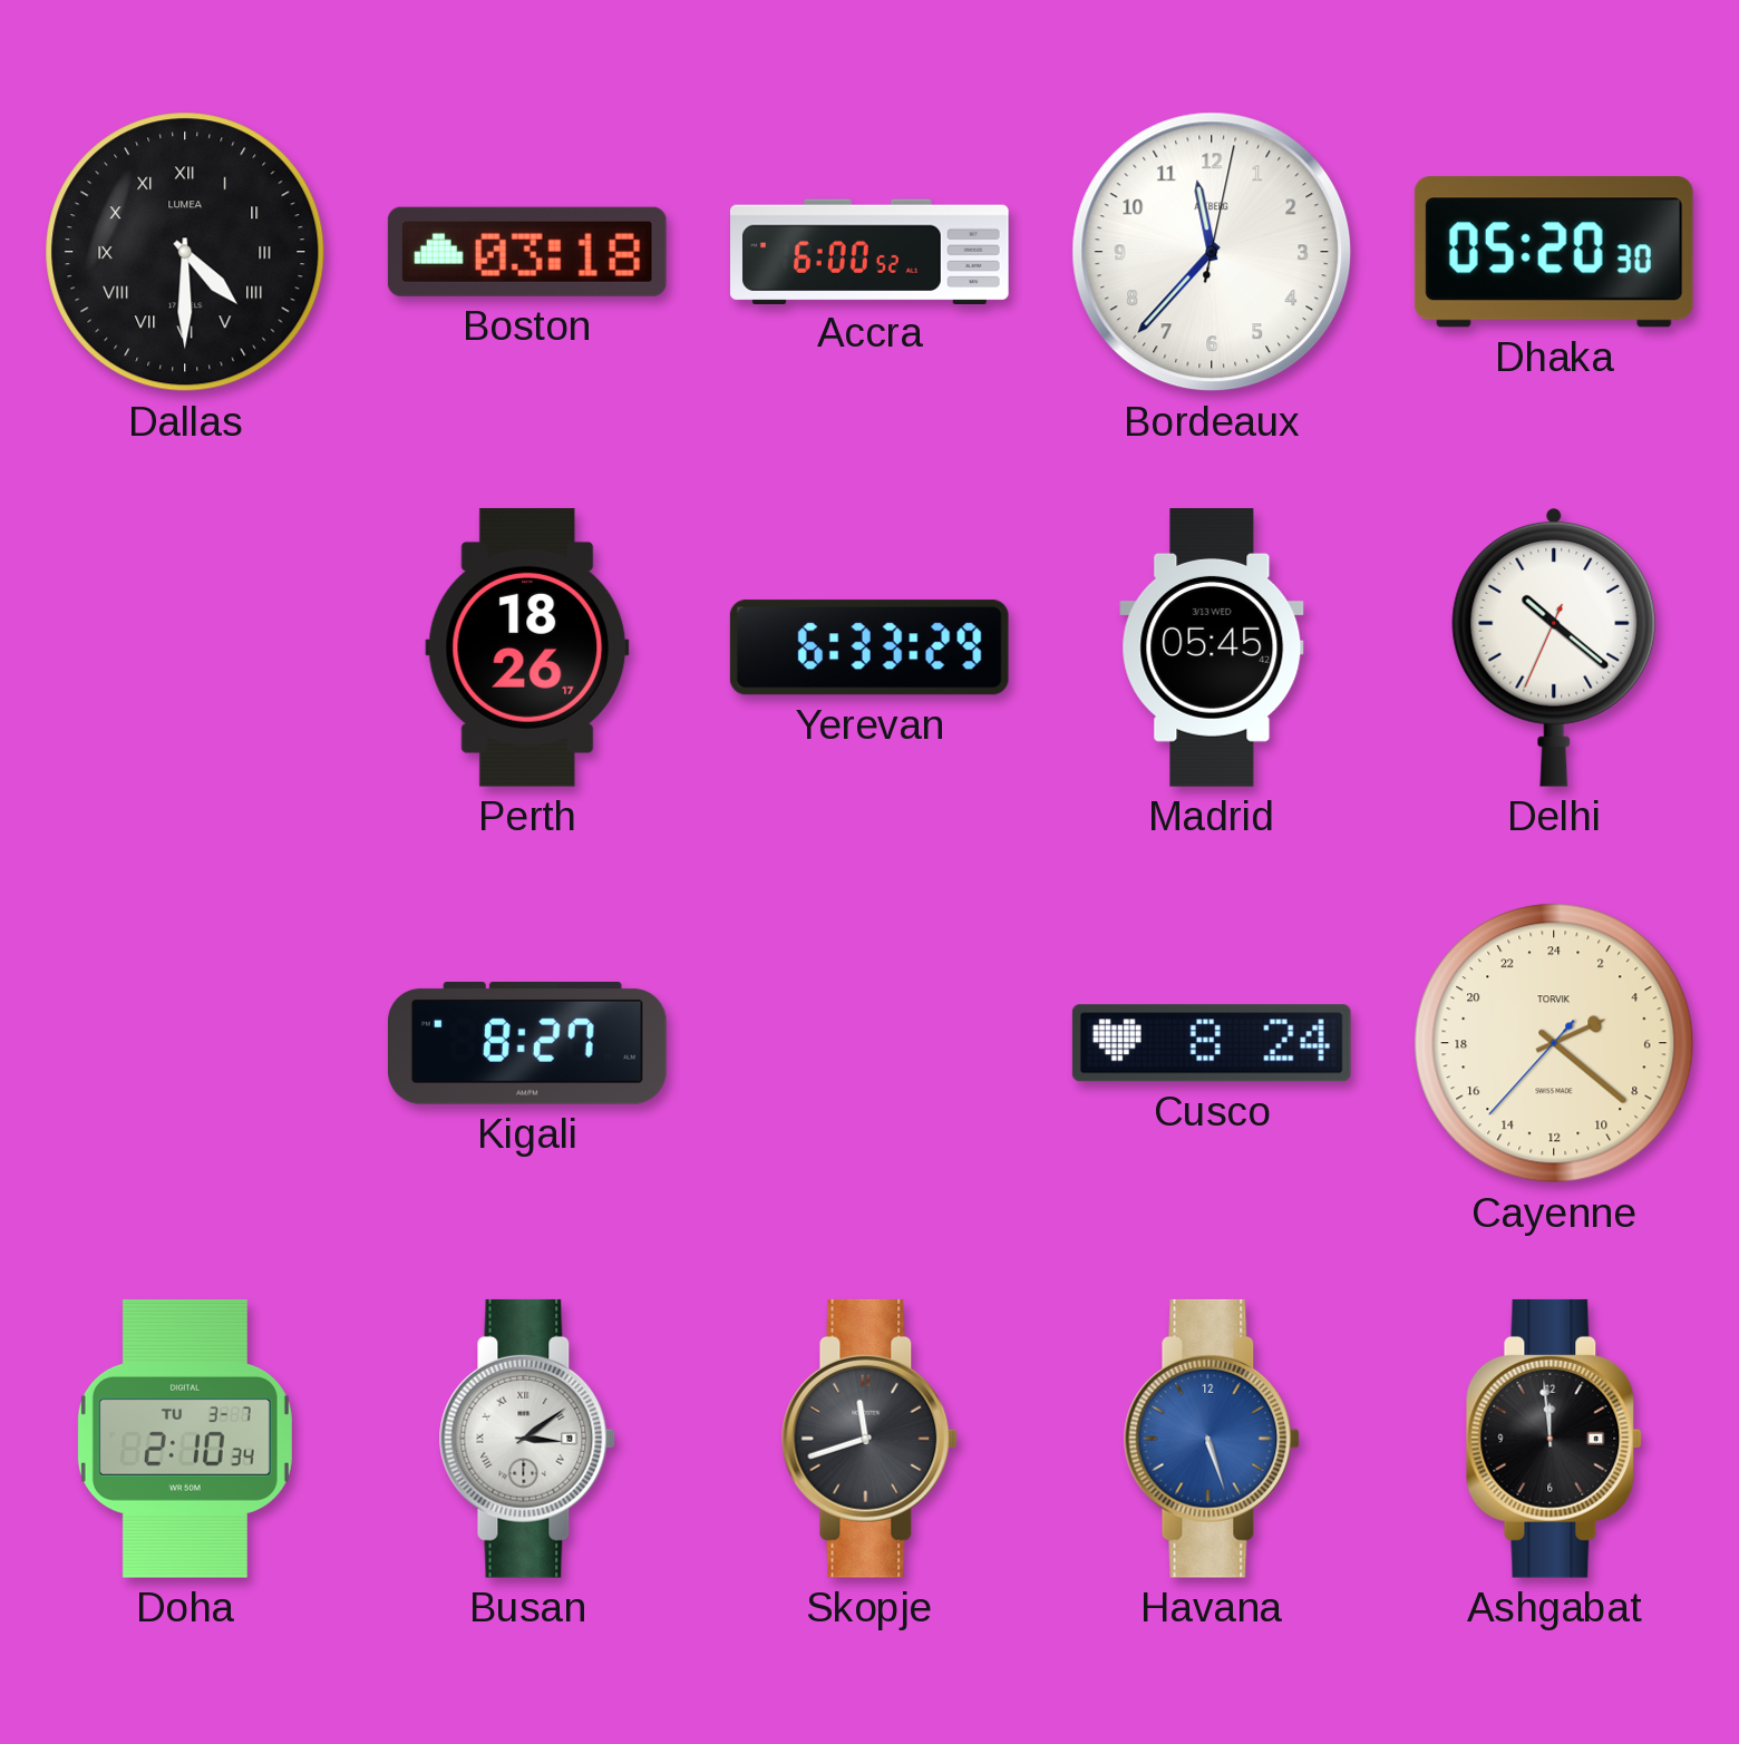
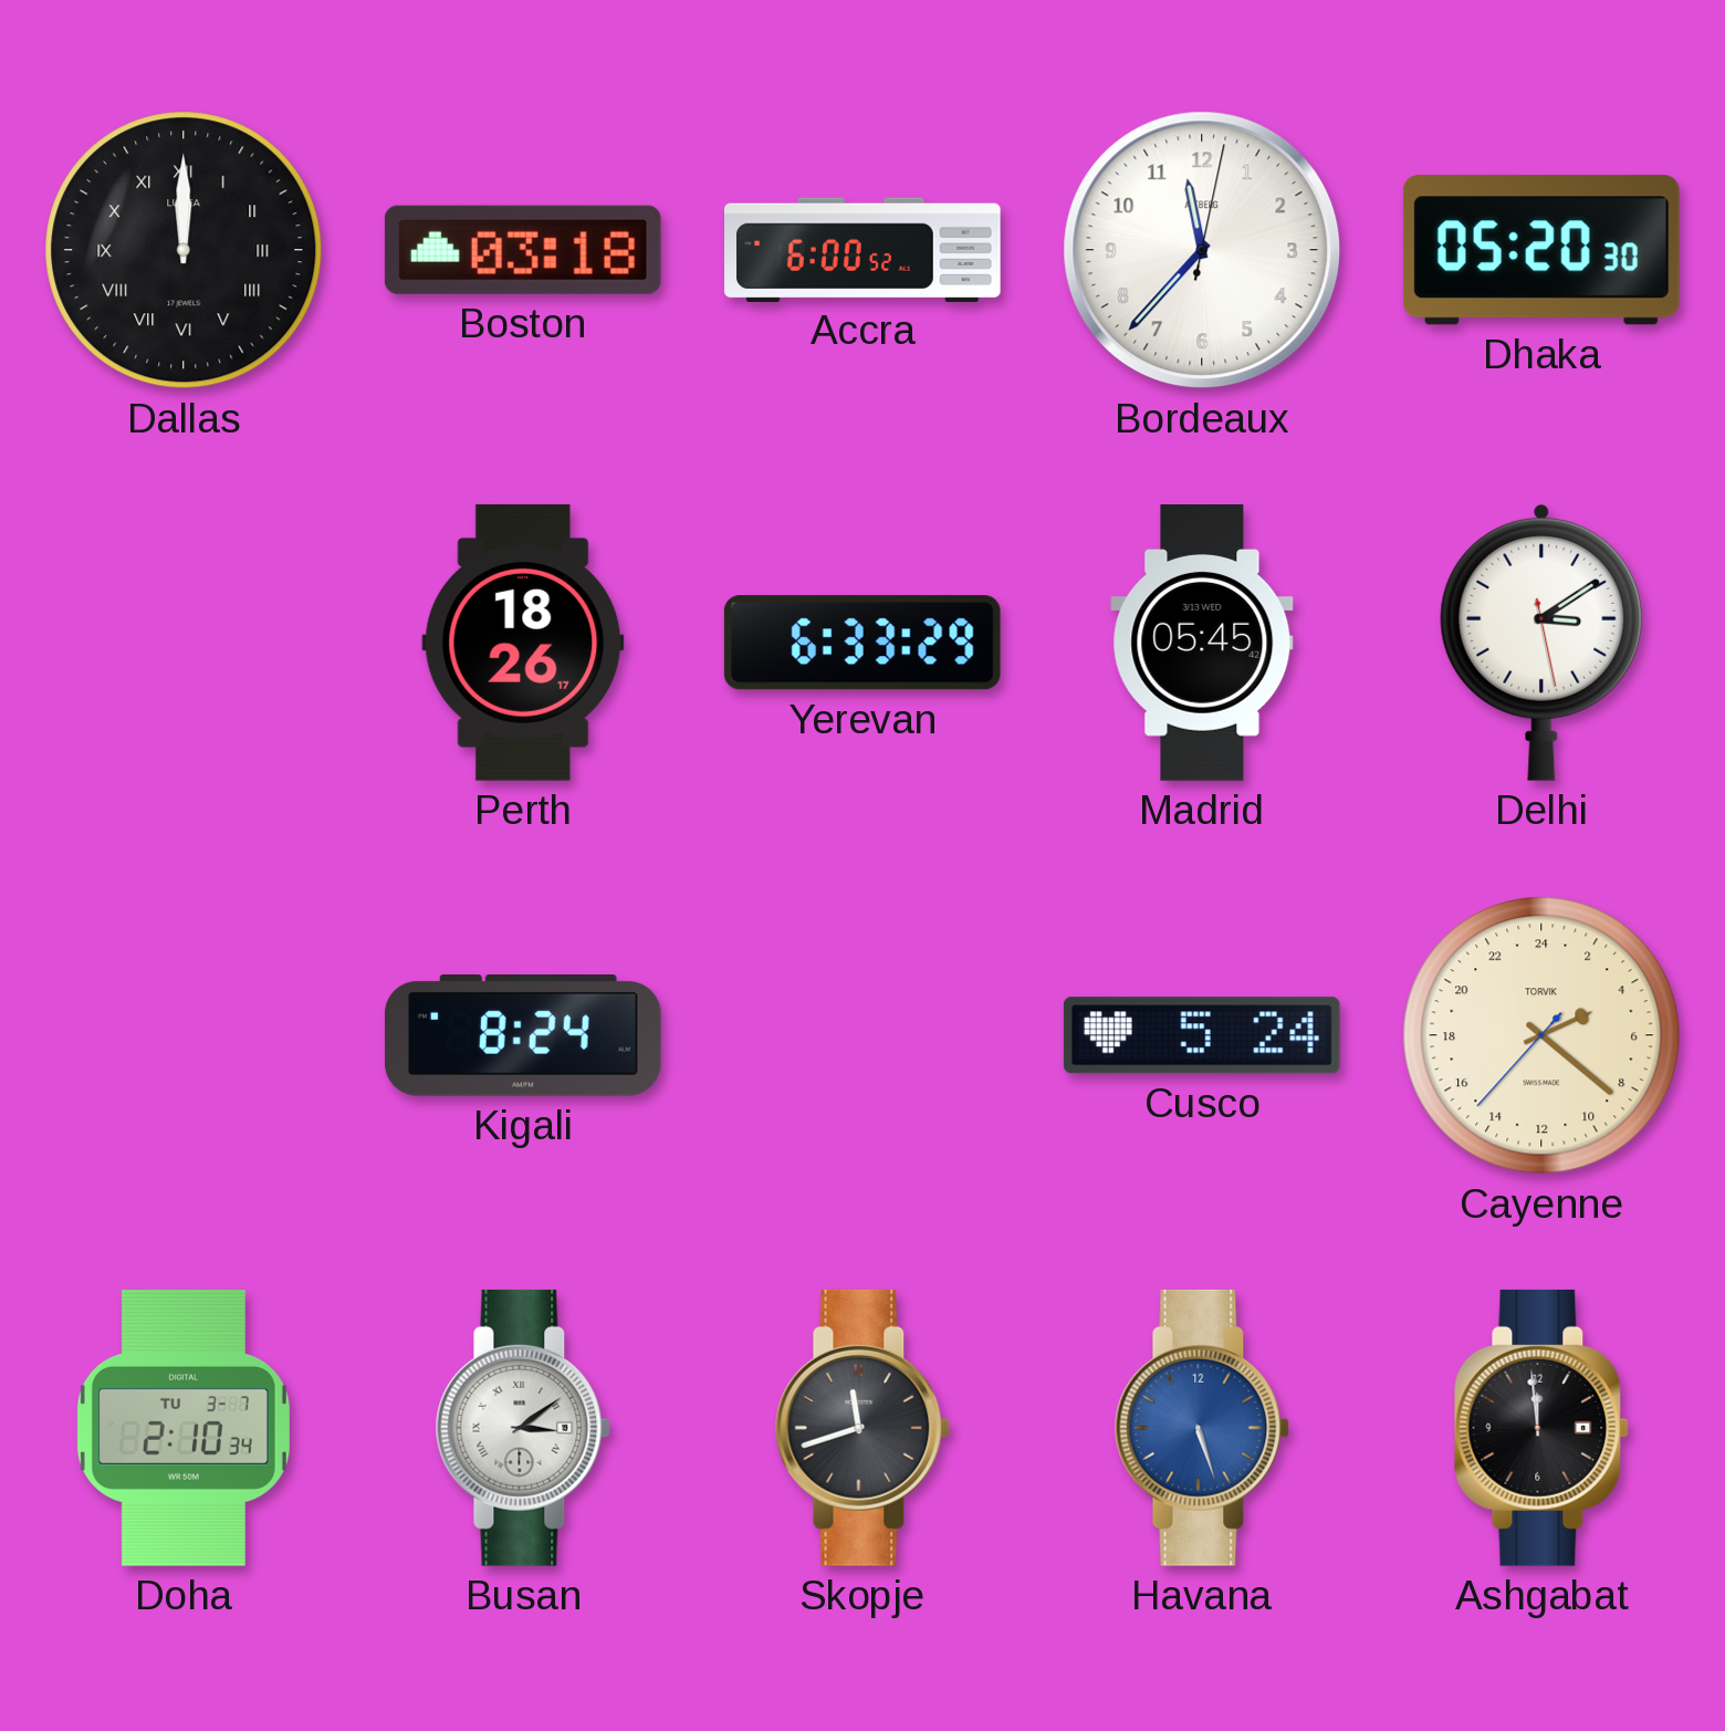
Dallas: 4:30 -> 12:00 (184, 250)
Delhi: 10:21 -> 3:09 (1541, 642)
Kigali: 8:27 -> 8:24 (523, 1036)
Cusco: 8:24 -> 5:24 (1202, 1035)
